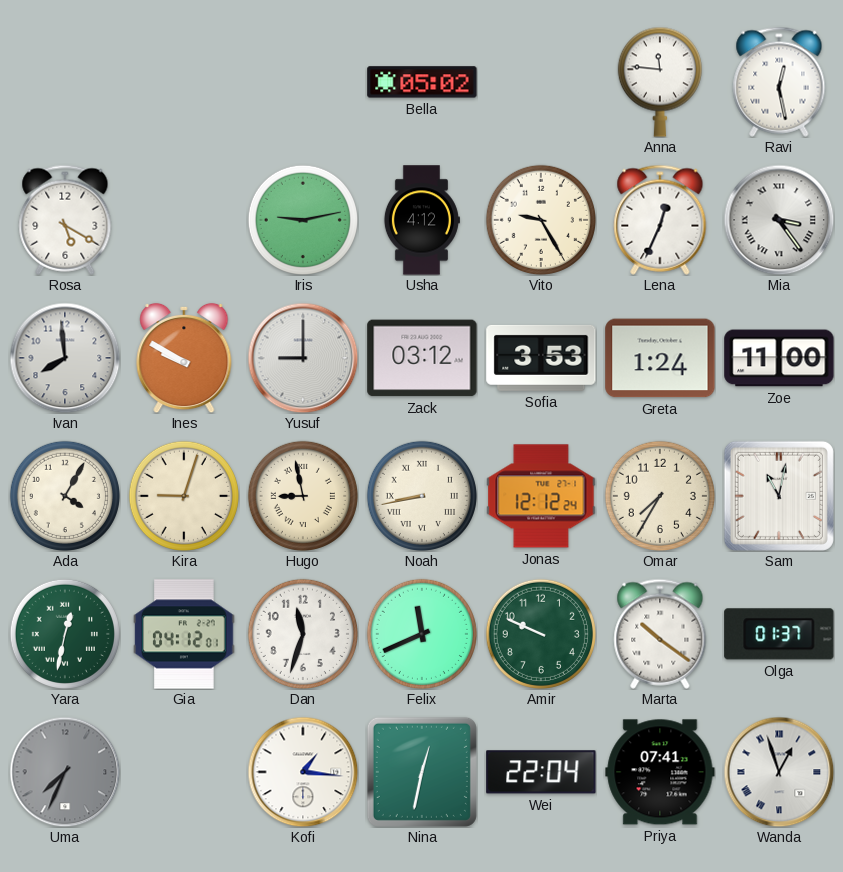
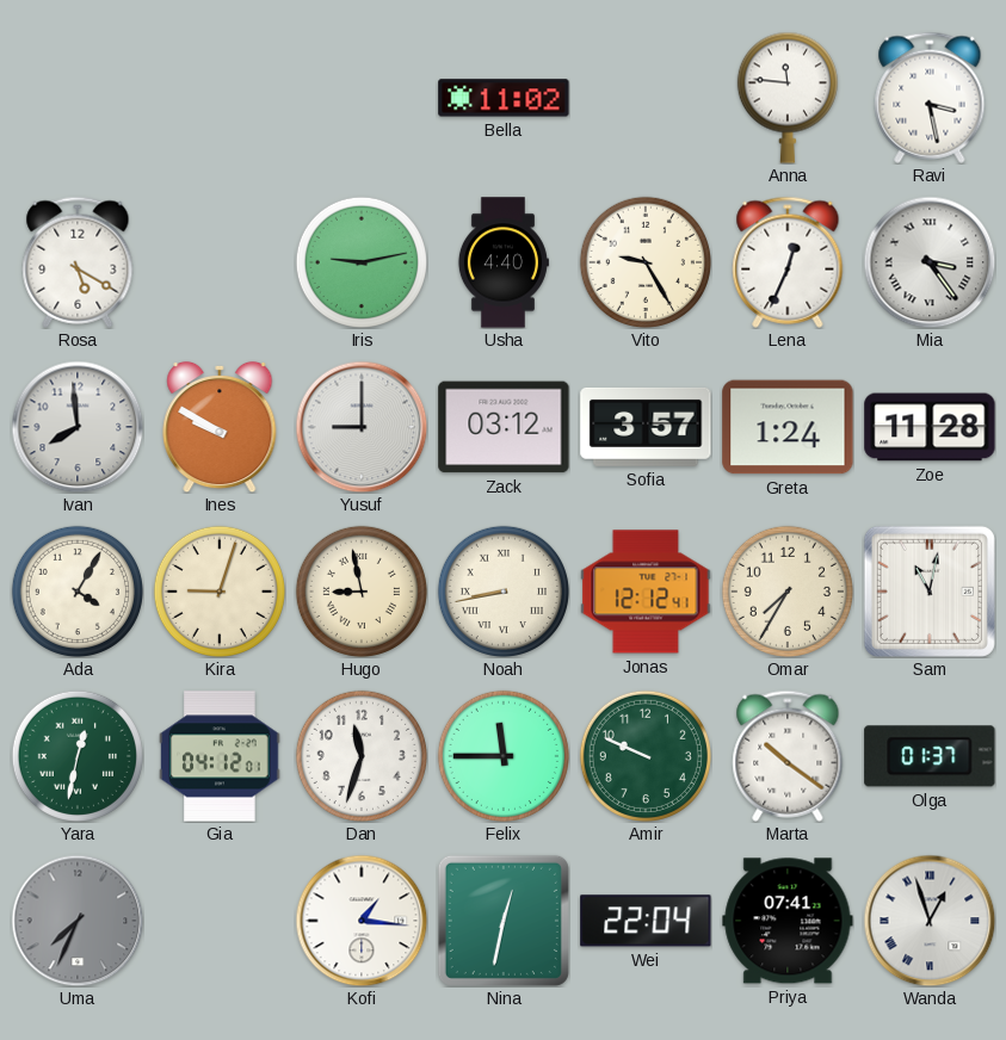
Bella: 05:02 -> 11:02 (504, 98)
Ravi: 12:28 -> 3:28 (930, 98)
Usha: 4:12 -> 4:40 (502, 262)
Sofia: 3:53 -> 3:57 (646, 427)
Zoe: 11:00 -> 11:28 (930, 427)
Jonas: 12:12:24 -> 12:12:41 (646, 592)
Felix: 11:41 -> 11:45 (504, 756)
